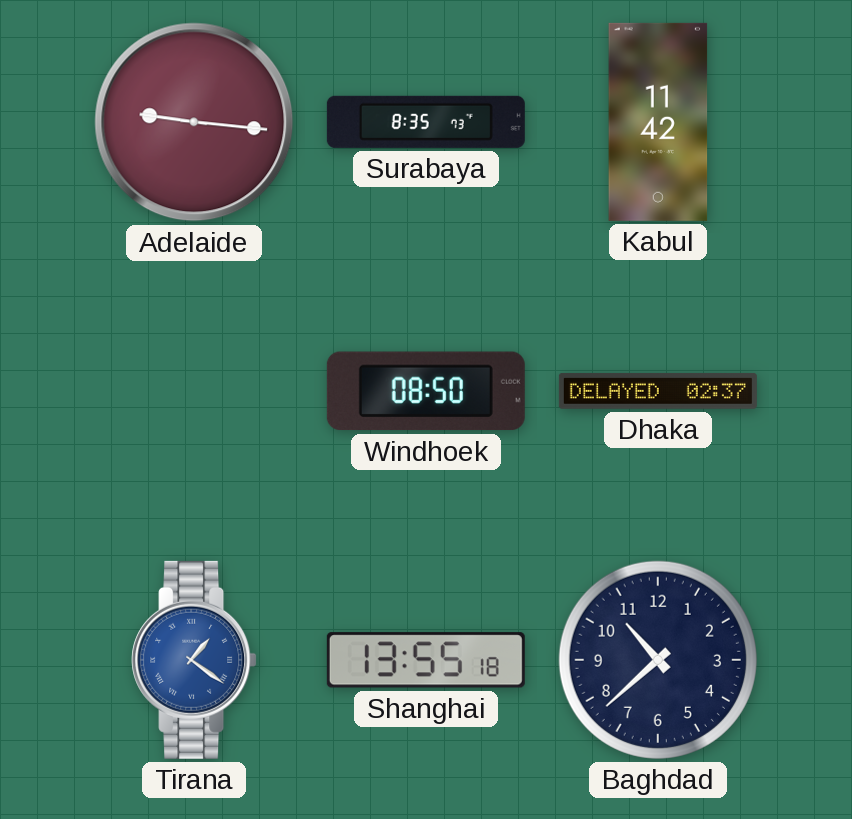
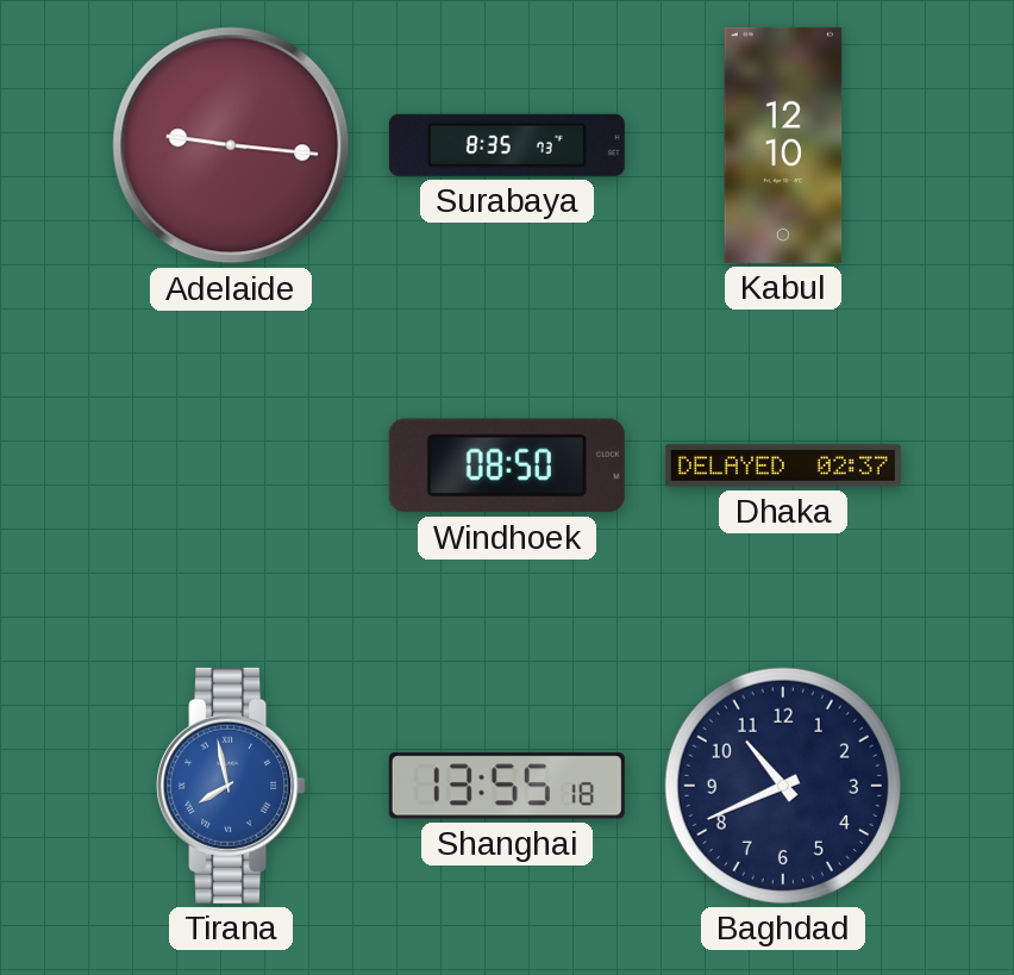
Kabul: 11:42 -> 12:10 (783, 145)
Tirana: 1:21 -> 7:58 (231, 786)
Baghdad: 10:38 -> 10:41 (783, 786)
